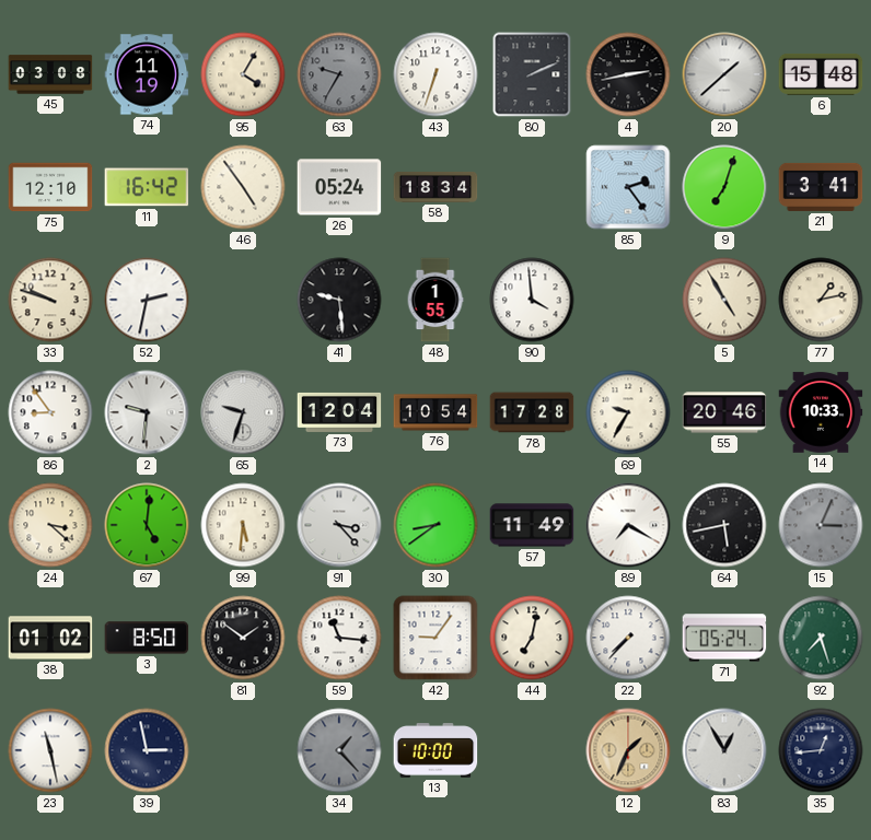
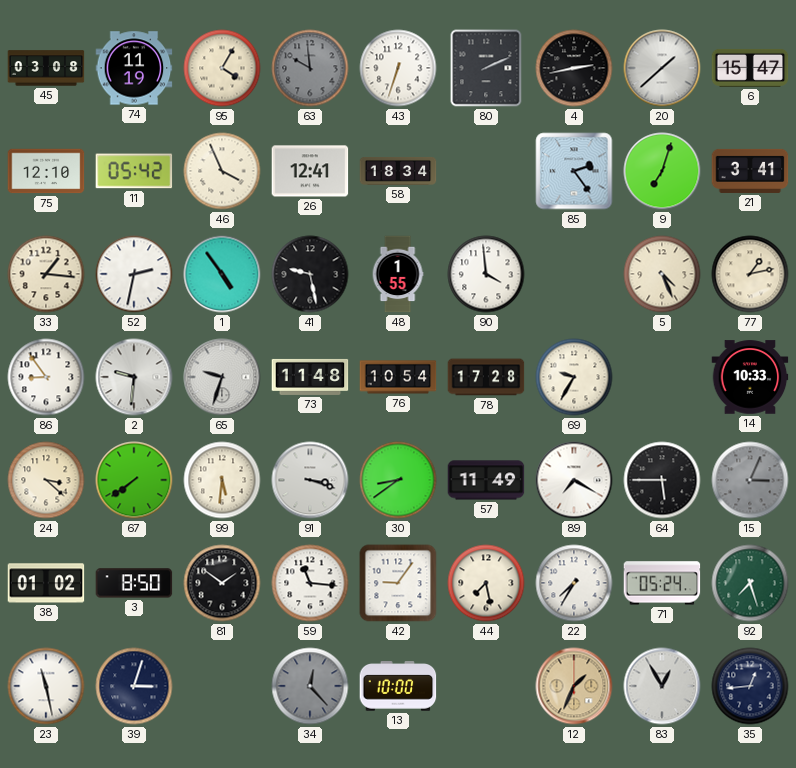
63: 9:35 -> 9:59 (310, 68)
6: 15:48 -> 15:47 (750, 68)
11: 16:42 -> 05:42 (134, 171)
46: 4:54 -> 3:56 (222, 171)
26: 05:24 -> 12:41 (310, 171)
33: 9:48 -> 1:16 (46, 274)
1: none -> 4:54 (222, 274)
41: 9:29 -> 9:28 (310, 274)
5: 4:55 -> 4:26 (662, 274)
73: 12:04 -> 11:48 (310, 377)
55: 20:46 -> none (724, 412)
67: 5:01 -> 7:39 (134, 480)
91: 3:23 -> 3:18 (310, 480)
64: 5:43 -> 5:45 (662, 480)
44: 7:02 -> 7:28 (486, 583)
22: 7:37 -> 7:35 (574, 583)
39: 2:58 -> 3:03 (134, 686)
34: 1:23 -> 12:23 (310, 686)
